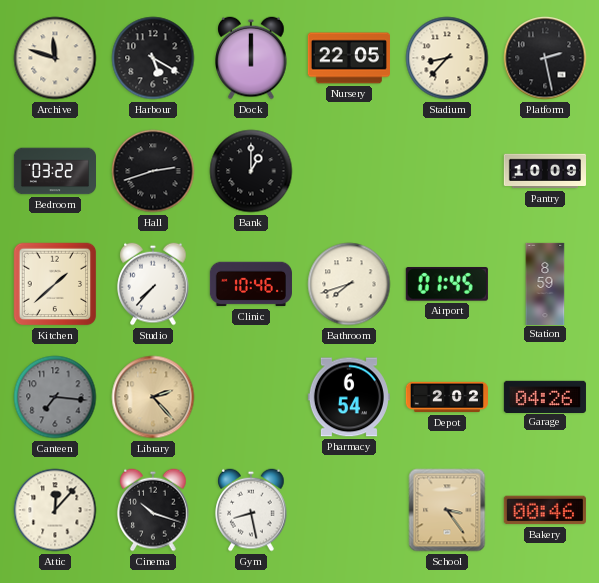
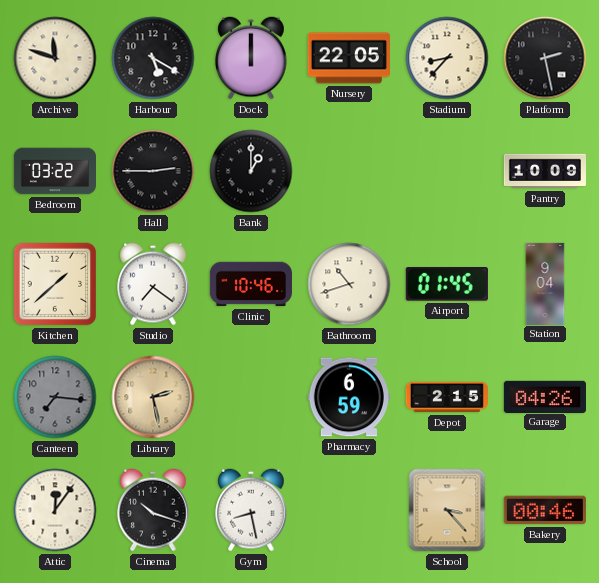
Hall: 2:42 -> 2:45 (153, 171)
Studio: 7:37 -> 7:21 (153, 284)
Bathroom: 7:42 -> 10:42 (349, 284)
Station: 8:59 -> 9:04 (545, 283)
Library: 2:23 -> 2:28 (153, 397)
Pharmacy: 6:54 -> 6:59 (349, 397)
Depot: 2:02 -> 2:15 (446, 397)
Attic: 12:07 -> 12:06 (55, 510)
School: 3:24 -> 3:23 (447, 510)
